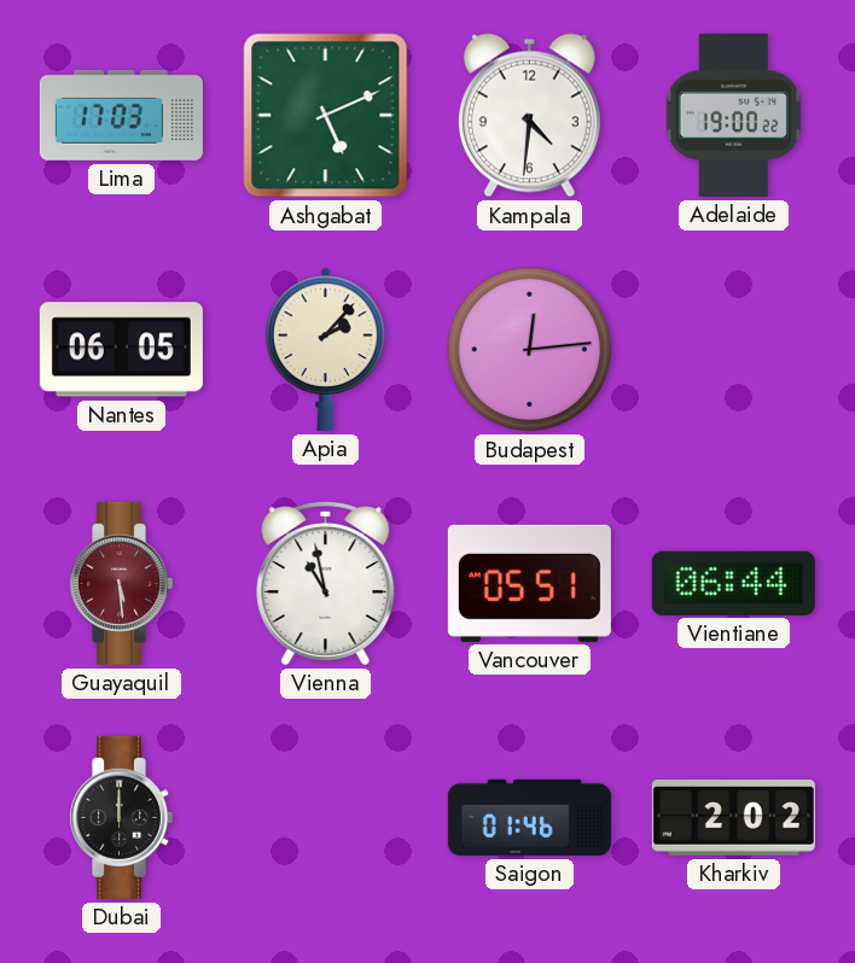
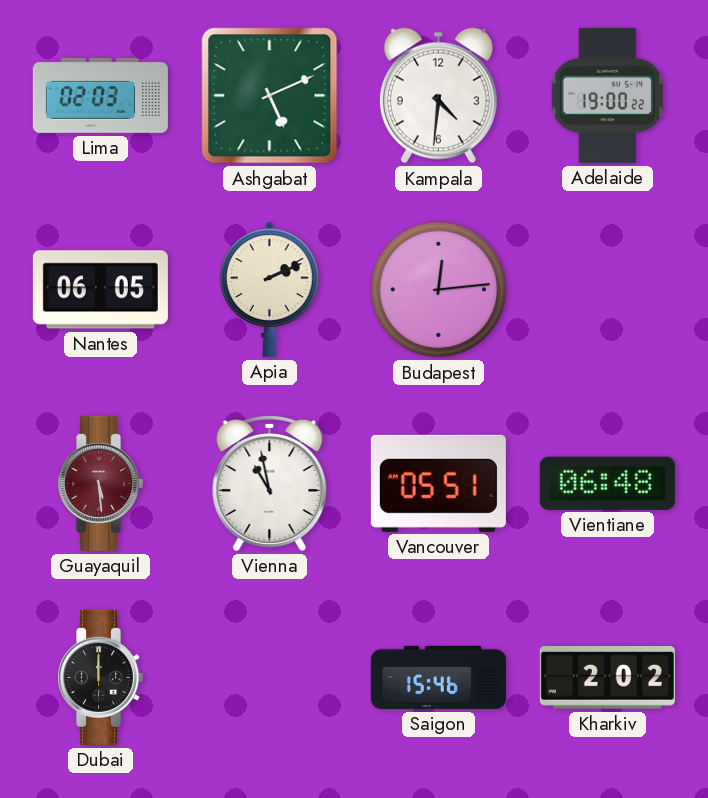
Lima: 17:03 -> 02:03 (100, 95)
Apia: 2:07 -> 2:11 (270, 289)
Vientiane: 06:44 -> 06:48 (607, 483)
Saigon: 01:46 -> 15:46 (438, 677)
